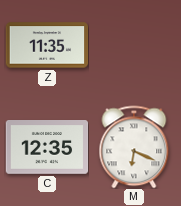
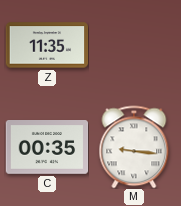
C: 12:35 -> 00:35 (47, 148)
M: 6:19 -> 9:16 (134, 147)
